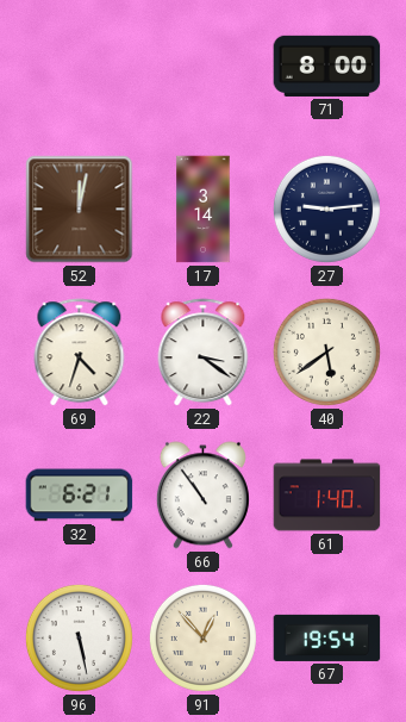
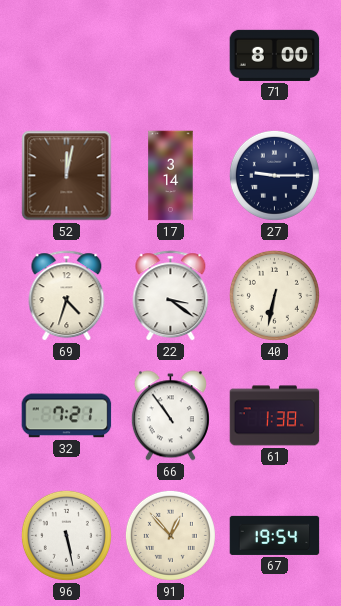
27: 9:14 -> 9:15 (274, 175)
40: 5:39 -> 6:32 (274, 295)
32: 6:21 -> 7:21 (67, 416)
61: 1:40 -> 1:38 (275, 416)
